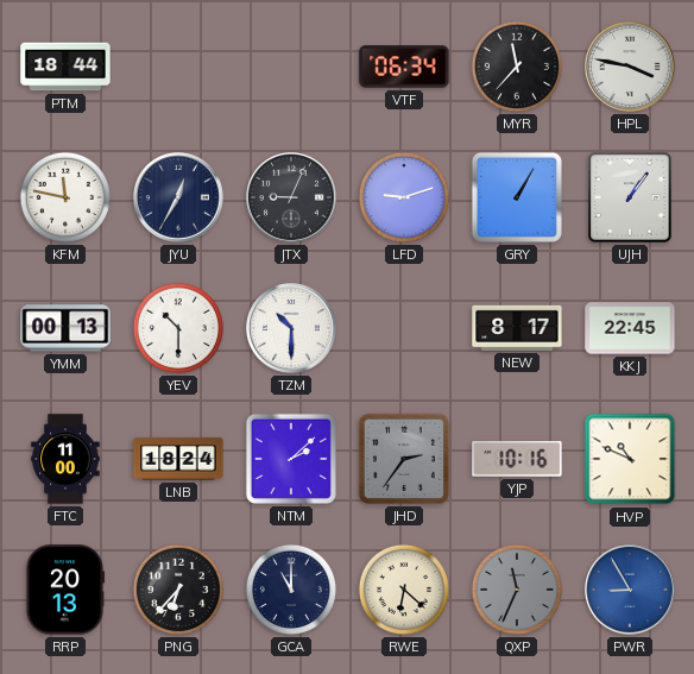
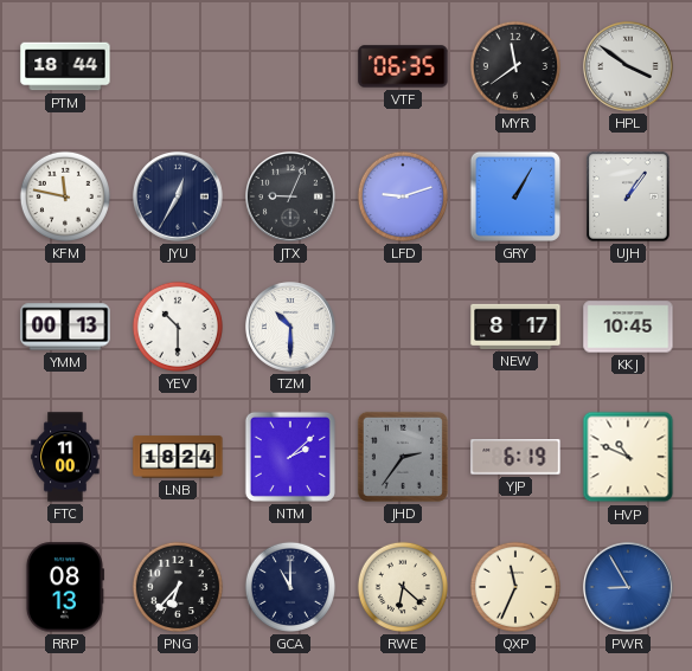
VTF: 06:34 -> 06:35 (403, 66)
MYR: 11:37 -> 11:39 (515, 66)
HPL: 3:47 -> 3:51 (629, 67)
KKJ: 22:45 -> 10:45 (628, 327)
YJP: 10:16 -> 6:19 (515, 457)
RRP: 20:13 -> 08:13 (64, 587)
QXP dial: grey -> cream (515, 587)
